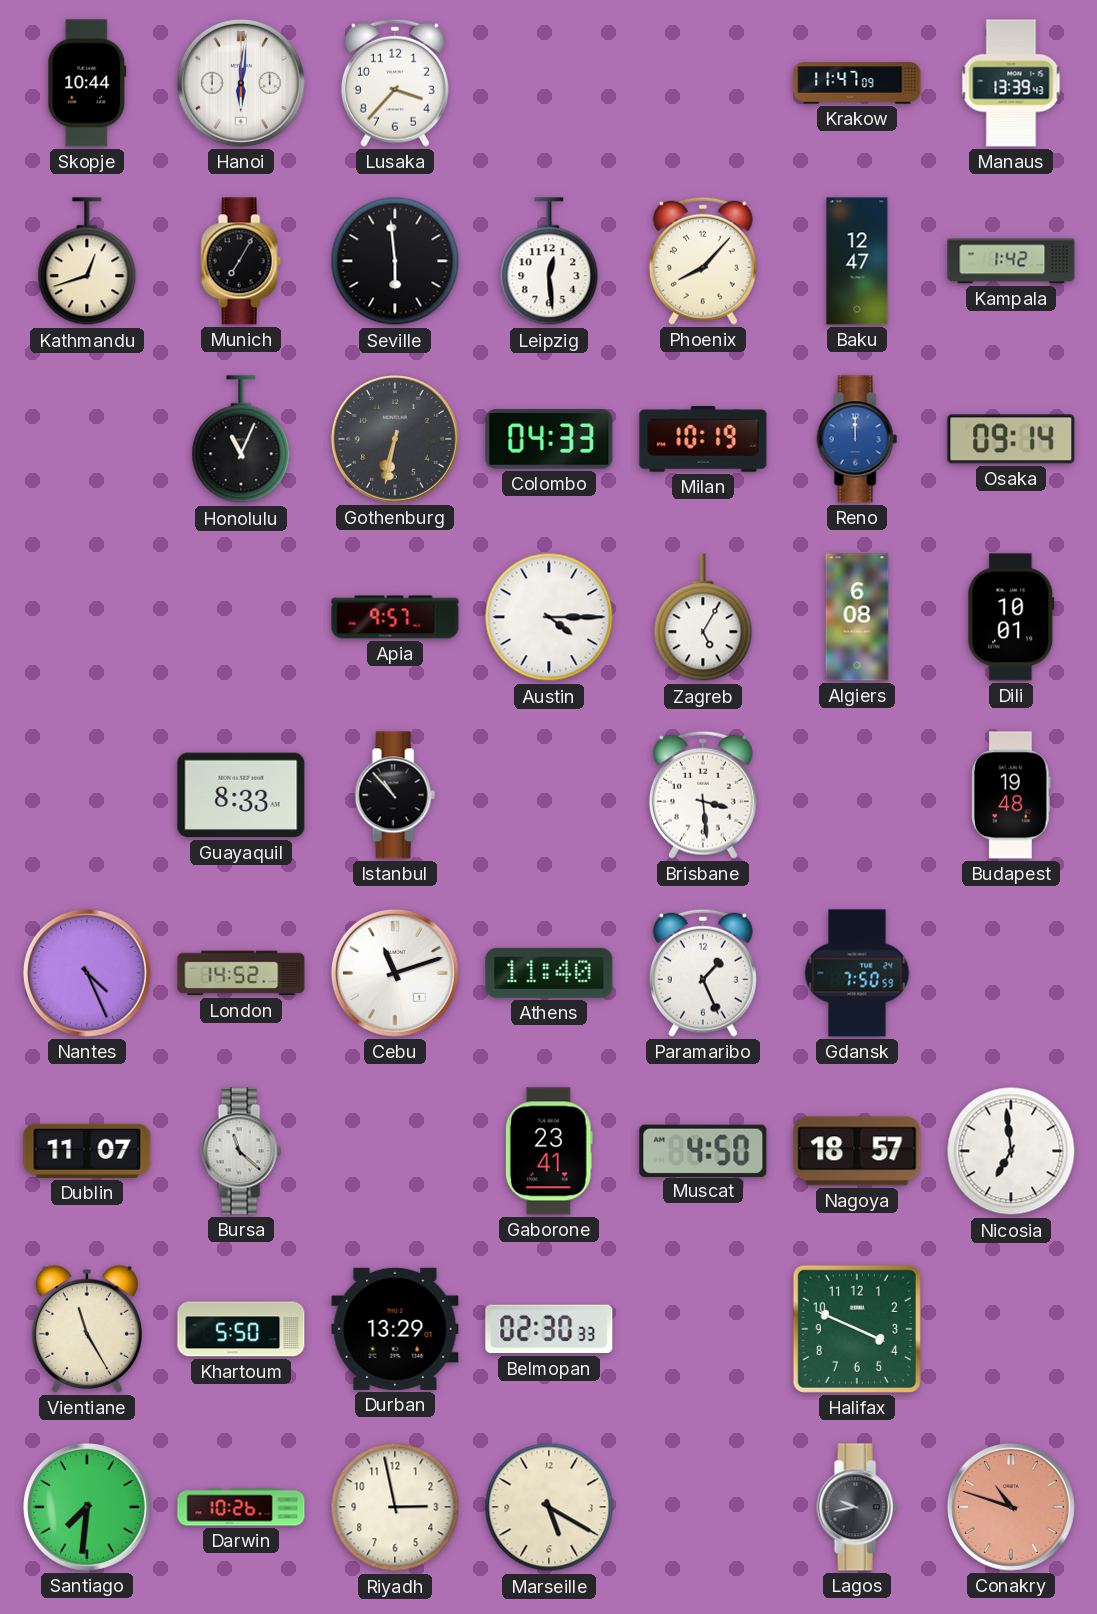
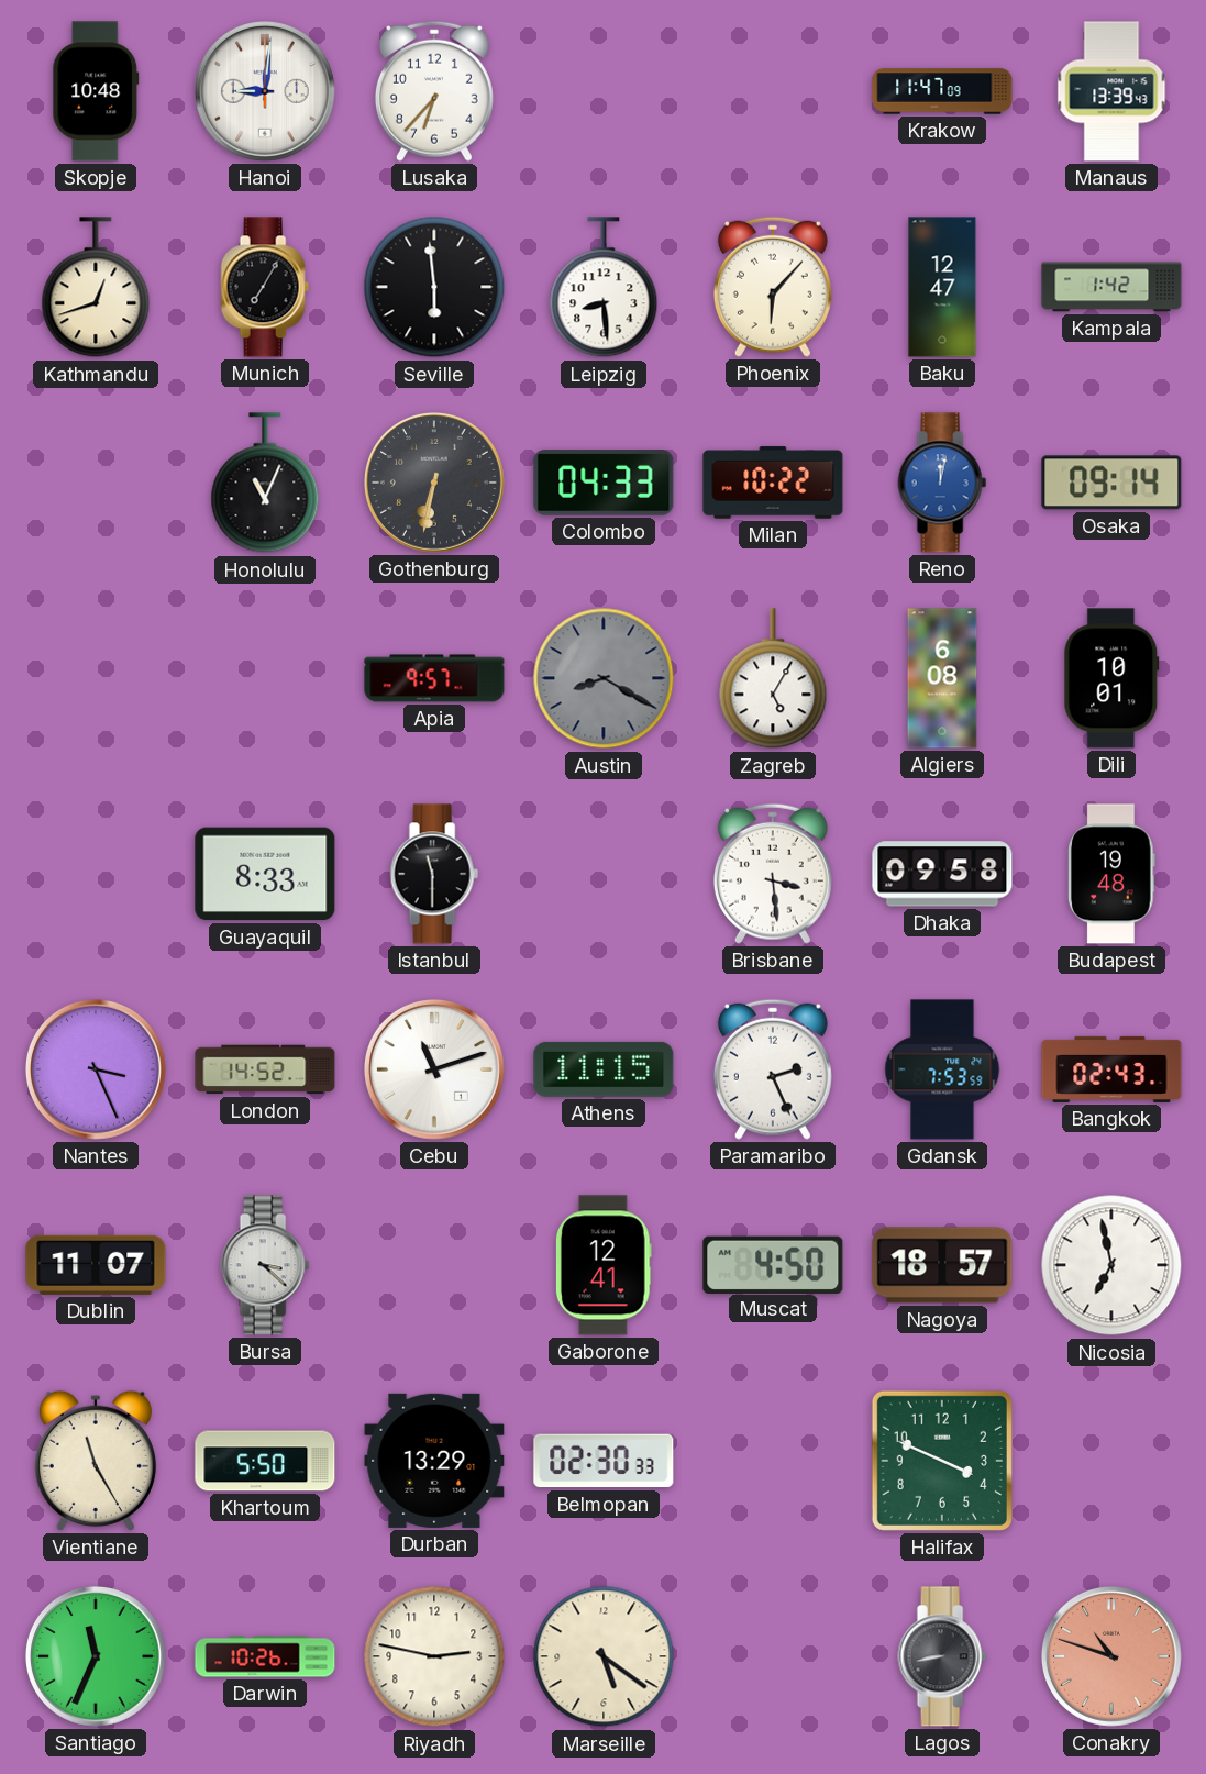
Skopje: 10:44 -> 10:48 (96, 91)
Hanoi: 6:01 -> 9:01 (265, 91)
Lusaka: 3:37 -> 6:37 (434, 91)
Leipzig: 12:29 -> 8:29 (604, 288)
Phoenix: 8:07 -> 6:07 (773, 287)
Milan: 10:19 -> 10:22 (773, 483)
Reno: 12:00 -> 12:02 (942, 483)
Austin: 4:15 -> 8:20 (604, 678)
Austin dial: white -> grey (604, 678)
Istanbul: 10:53 -> 11:30 (434, 874)
Dhaka: none -> 09:58 (942, 874)
Nantes: 4:26 -> 3:26 (96, 1069)
Athens: 11:40 -> 11:15 (604, 1069)
Paramaribo: 1:26 -> 2:26 (773, 1069)
Gdansk: 7:50 -> 7:53 (942, 1069)
Bangkok: none -> 02:43 (1111, 1069)
Bursa: 11:22 -> 3:22 (265, 1265)
Gaborone: 23:41 -> 12:41 (604, 1265)
Nicosia: 6:59 -> 6:58 (1111, 1265)
Santiago: 7:31 -> 11:34 (96, 1656)
Riyadh: 2:58 -> 2:47 (434, 1656)
Marseille: 5:20 -> 5:21 (604, 1656)
Lagos: 9:43 -> 8:43 (942, 1656)
